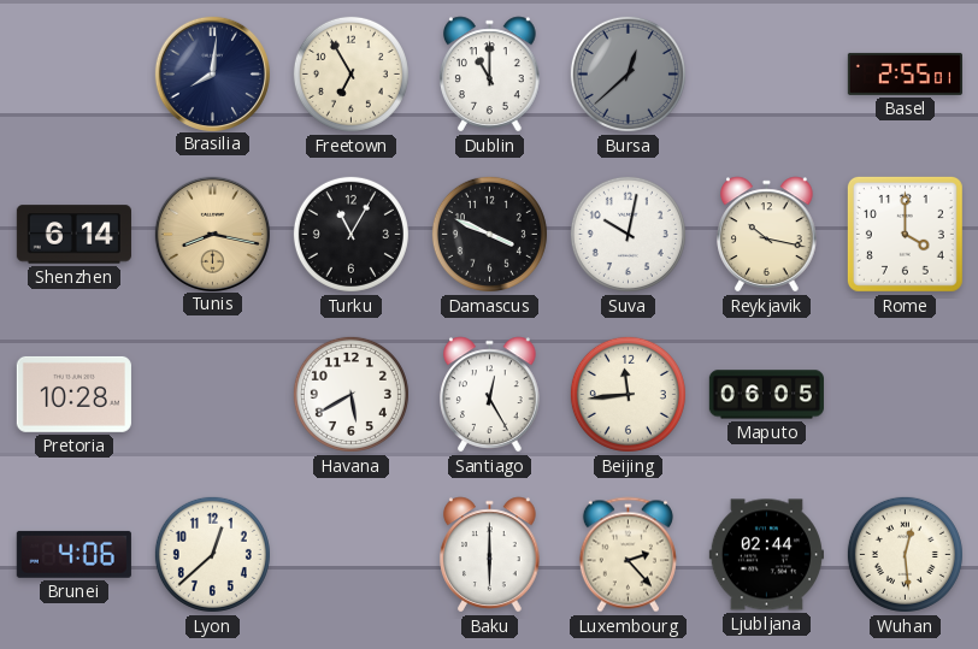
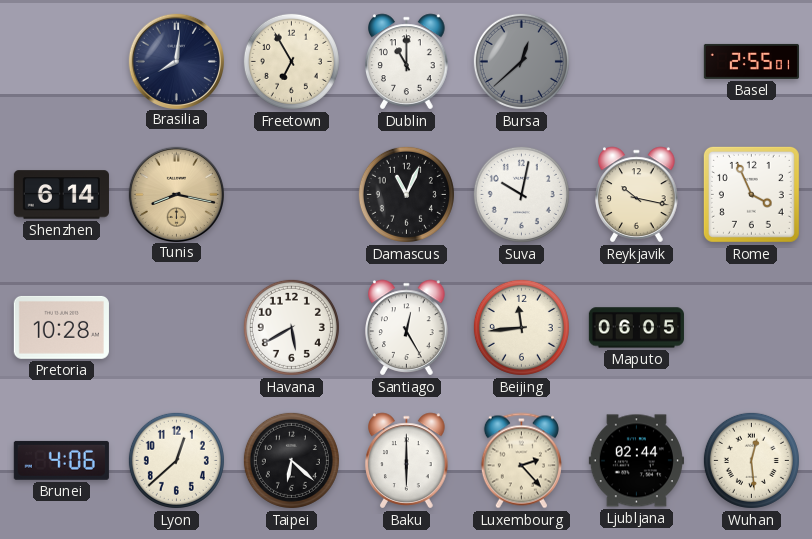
Turku: 11:05 -> none (350, 234)
Damascus: 3:49 -> 11:04 (406, 194)
Rome: 4:00 -> 3:56 (751, 194)
Taipei: none -> 6:22 (291, 460)
